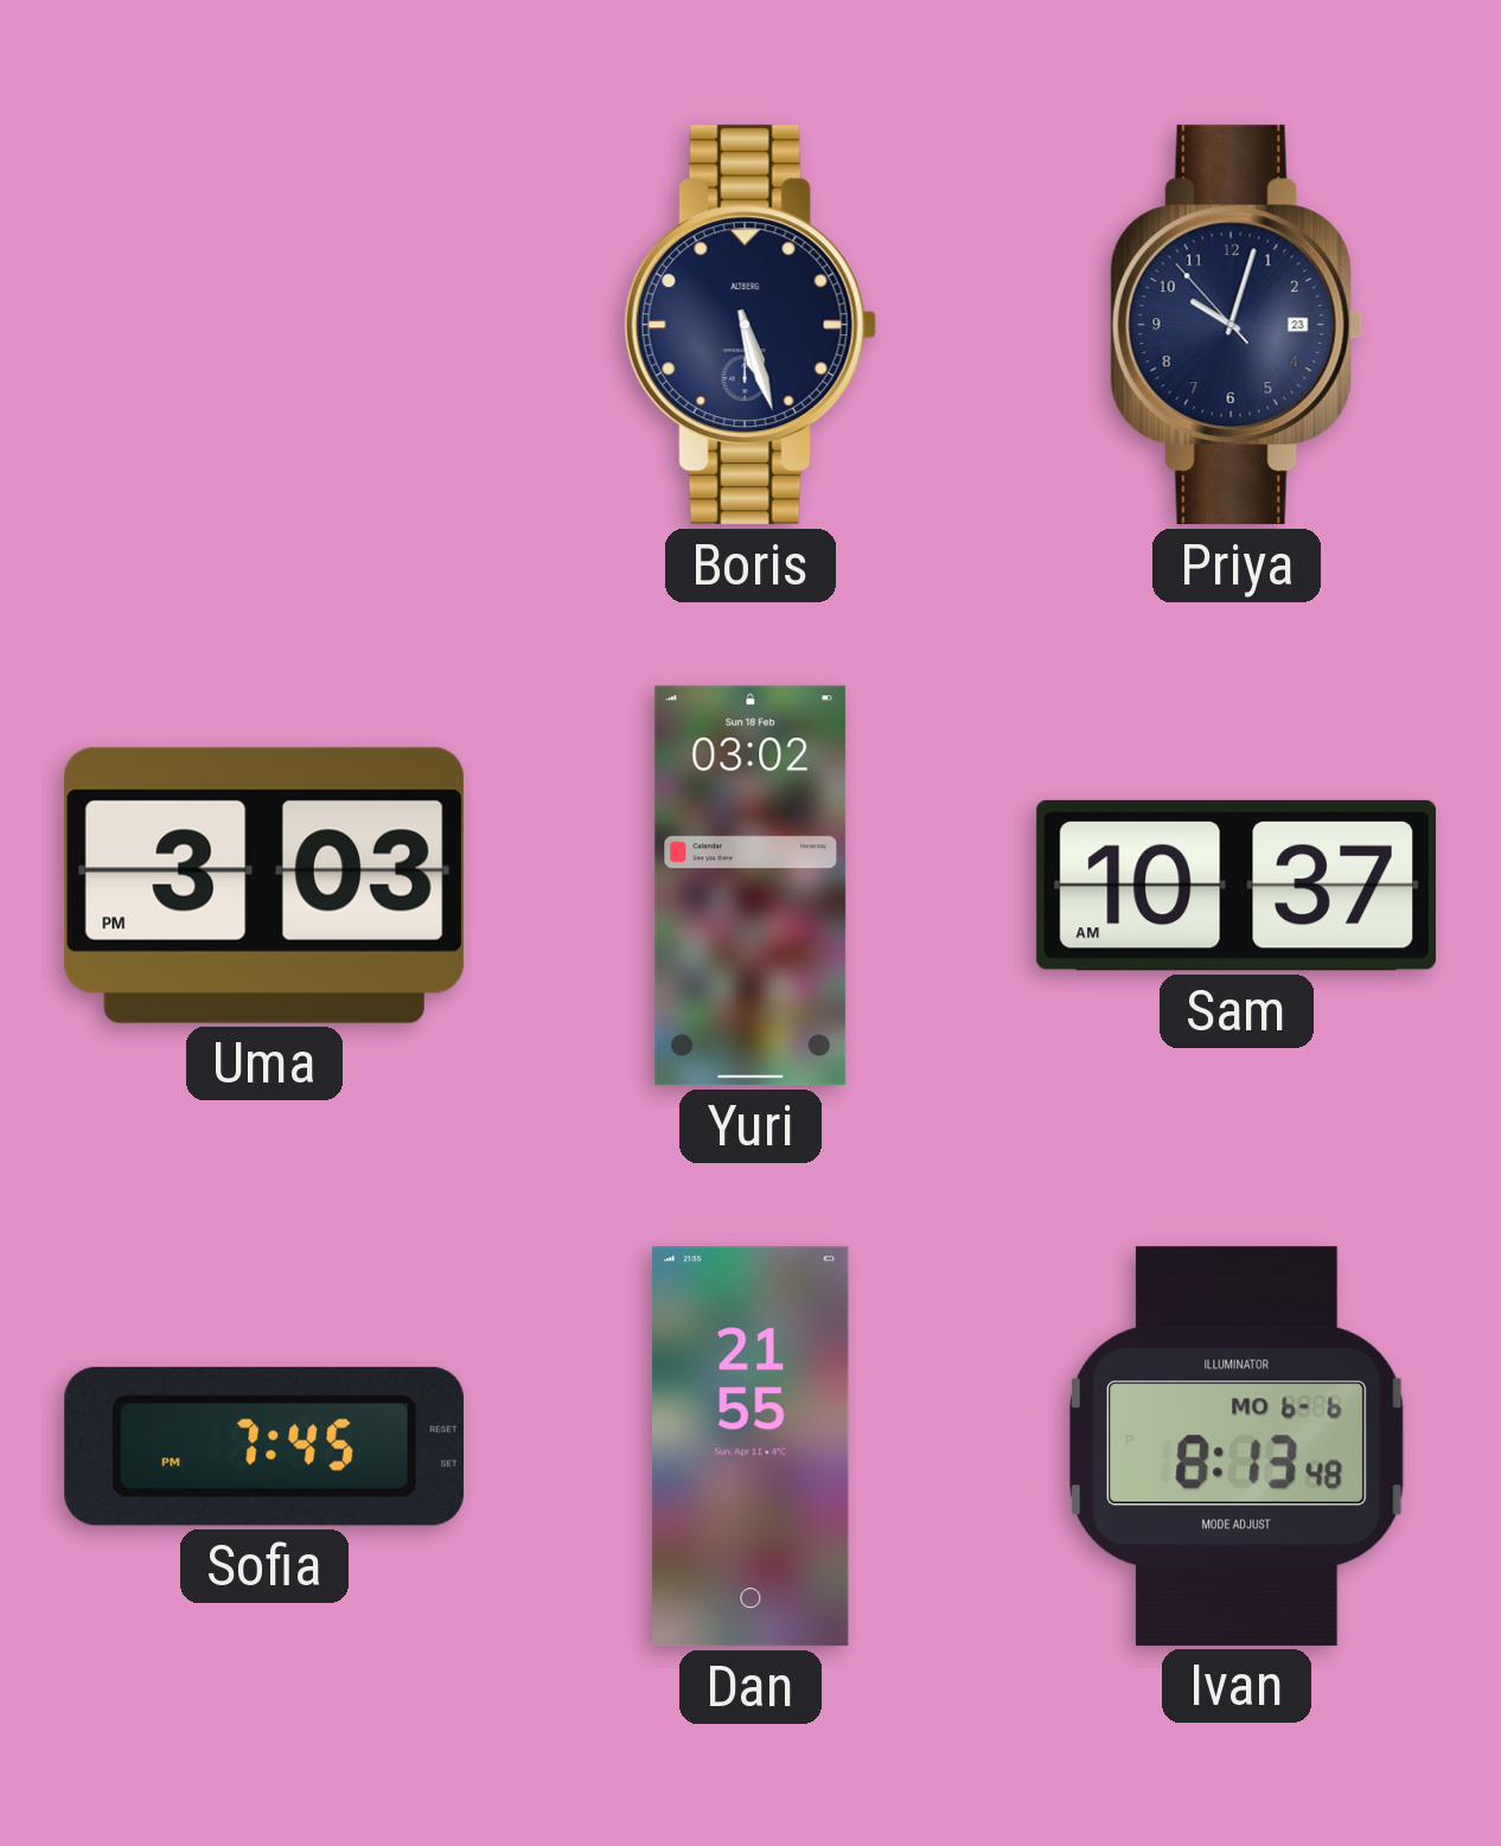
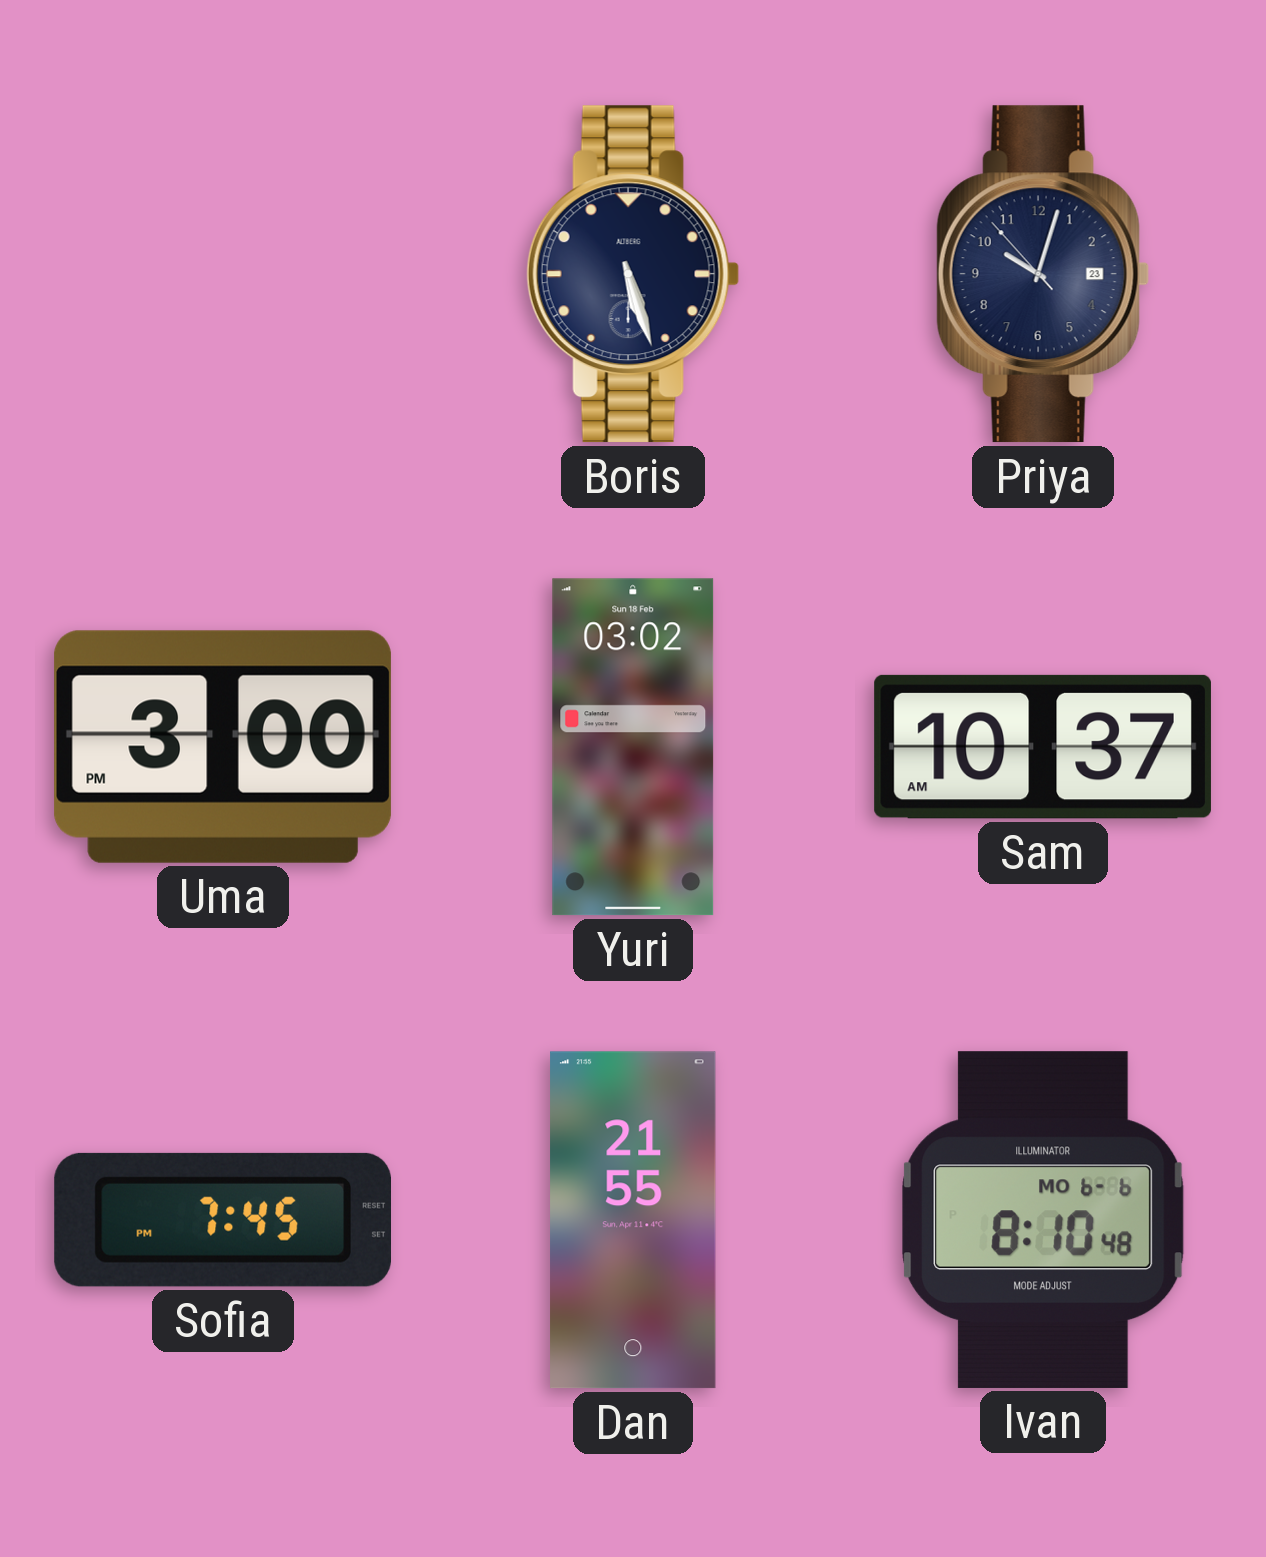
Uma: 3:03 -> 3:00 (223, 747)
Ivan: 8:13 -> 8:10 (1043, 1220)
